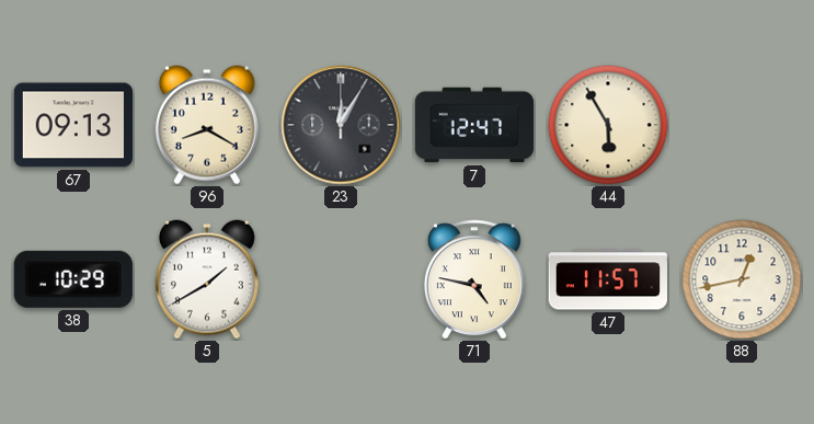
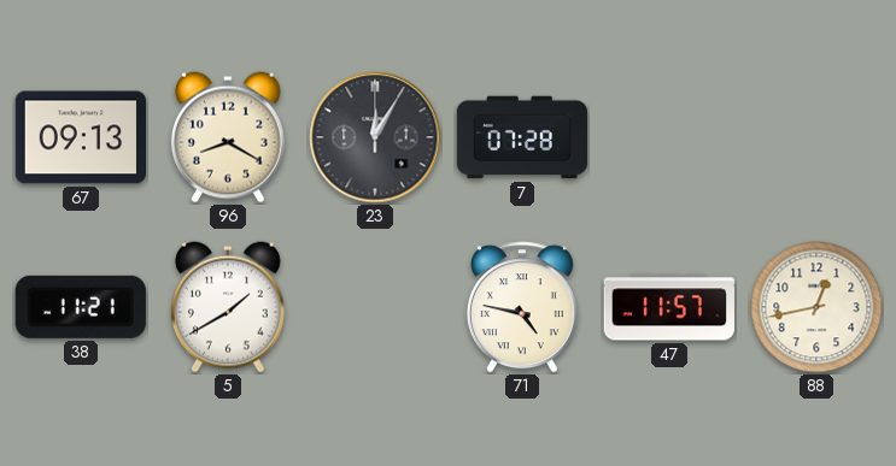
7: 12:47 -> 07:28 (522, 137)
44: 5:55 -> none (608, 125)
38: 10:29 -> 11:21 (81, 307)
